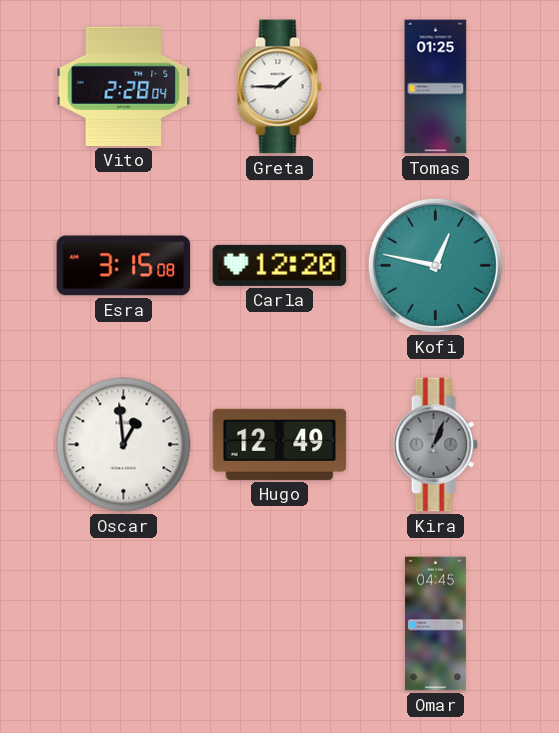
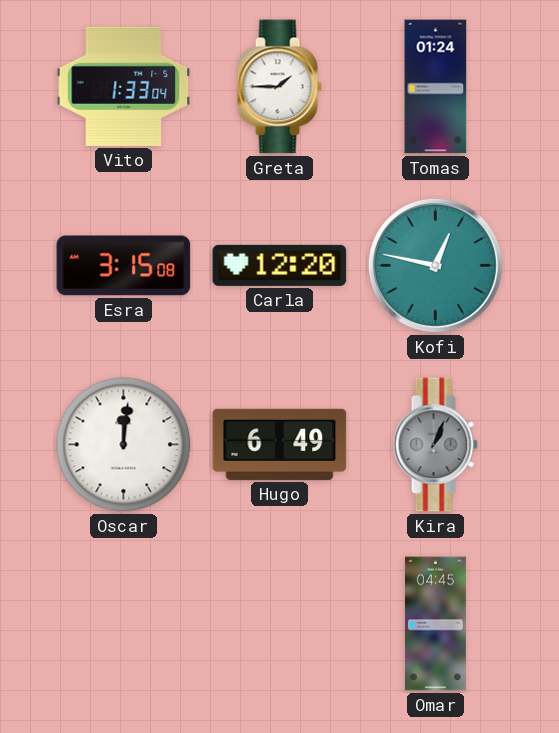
Vito: 2:28 -> 1:33 (124, 86)
Tomas: 01:25 -> 01:24 (436, 87)
Oscar: 12:59 -> 12:01 (124, 445)
Hugo: 12:49 -> 6:49 (280, 444)
